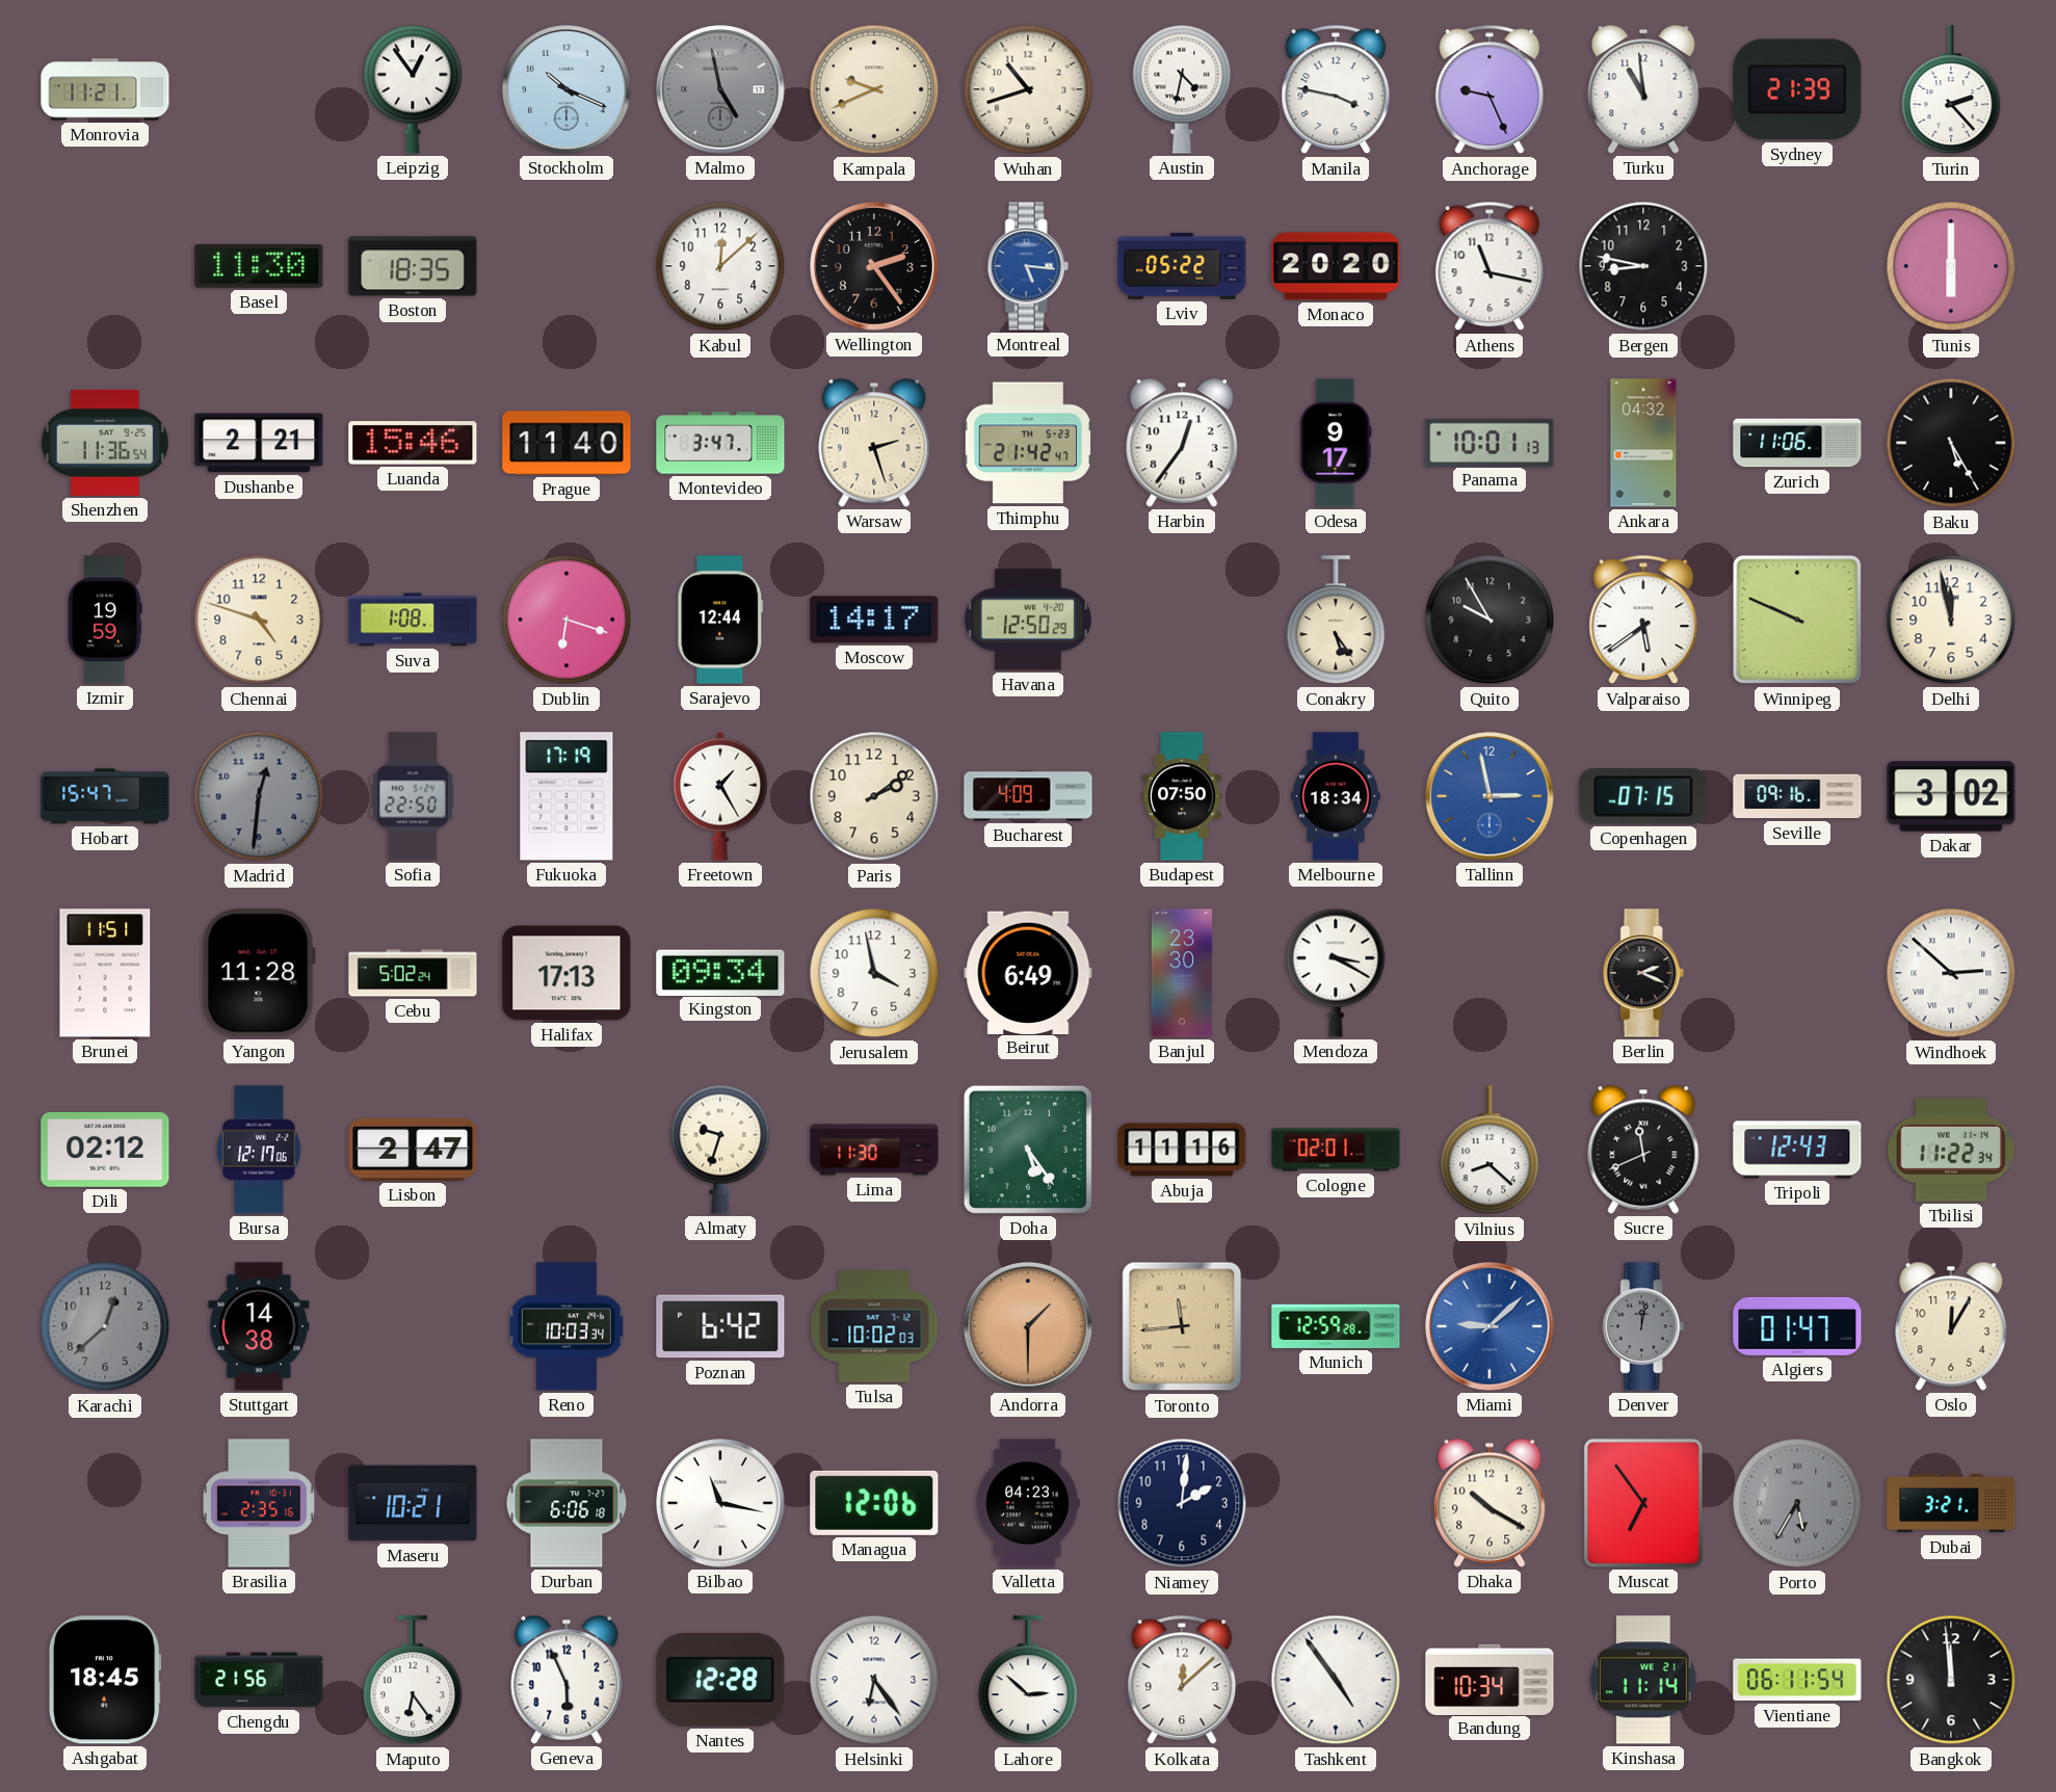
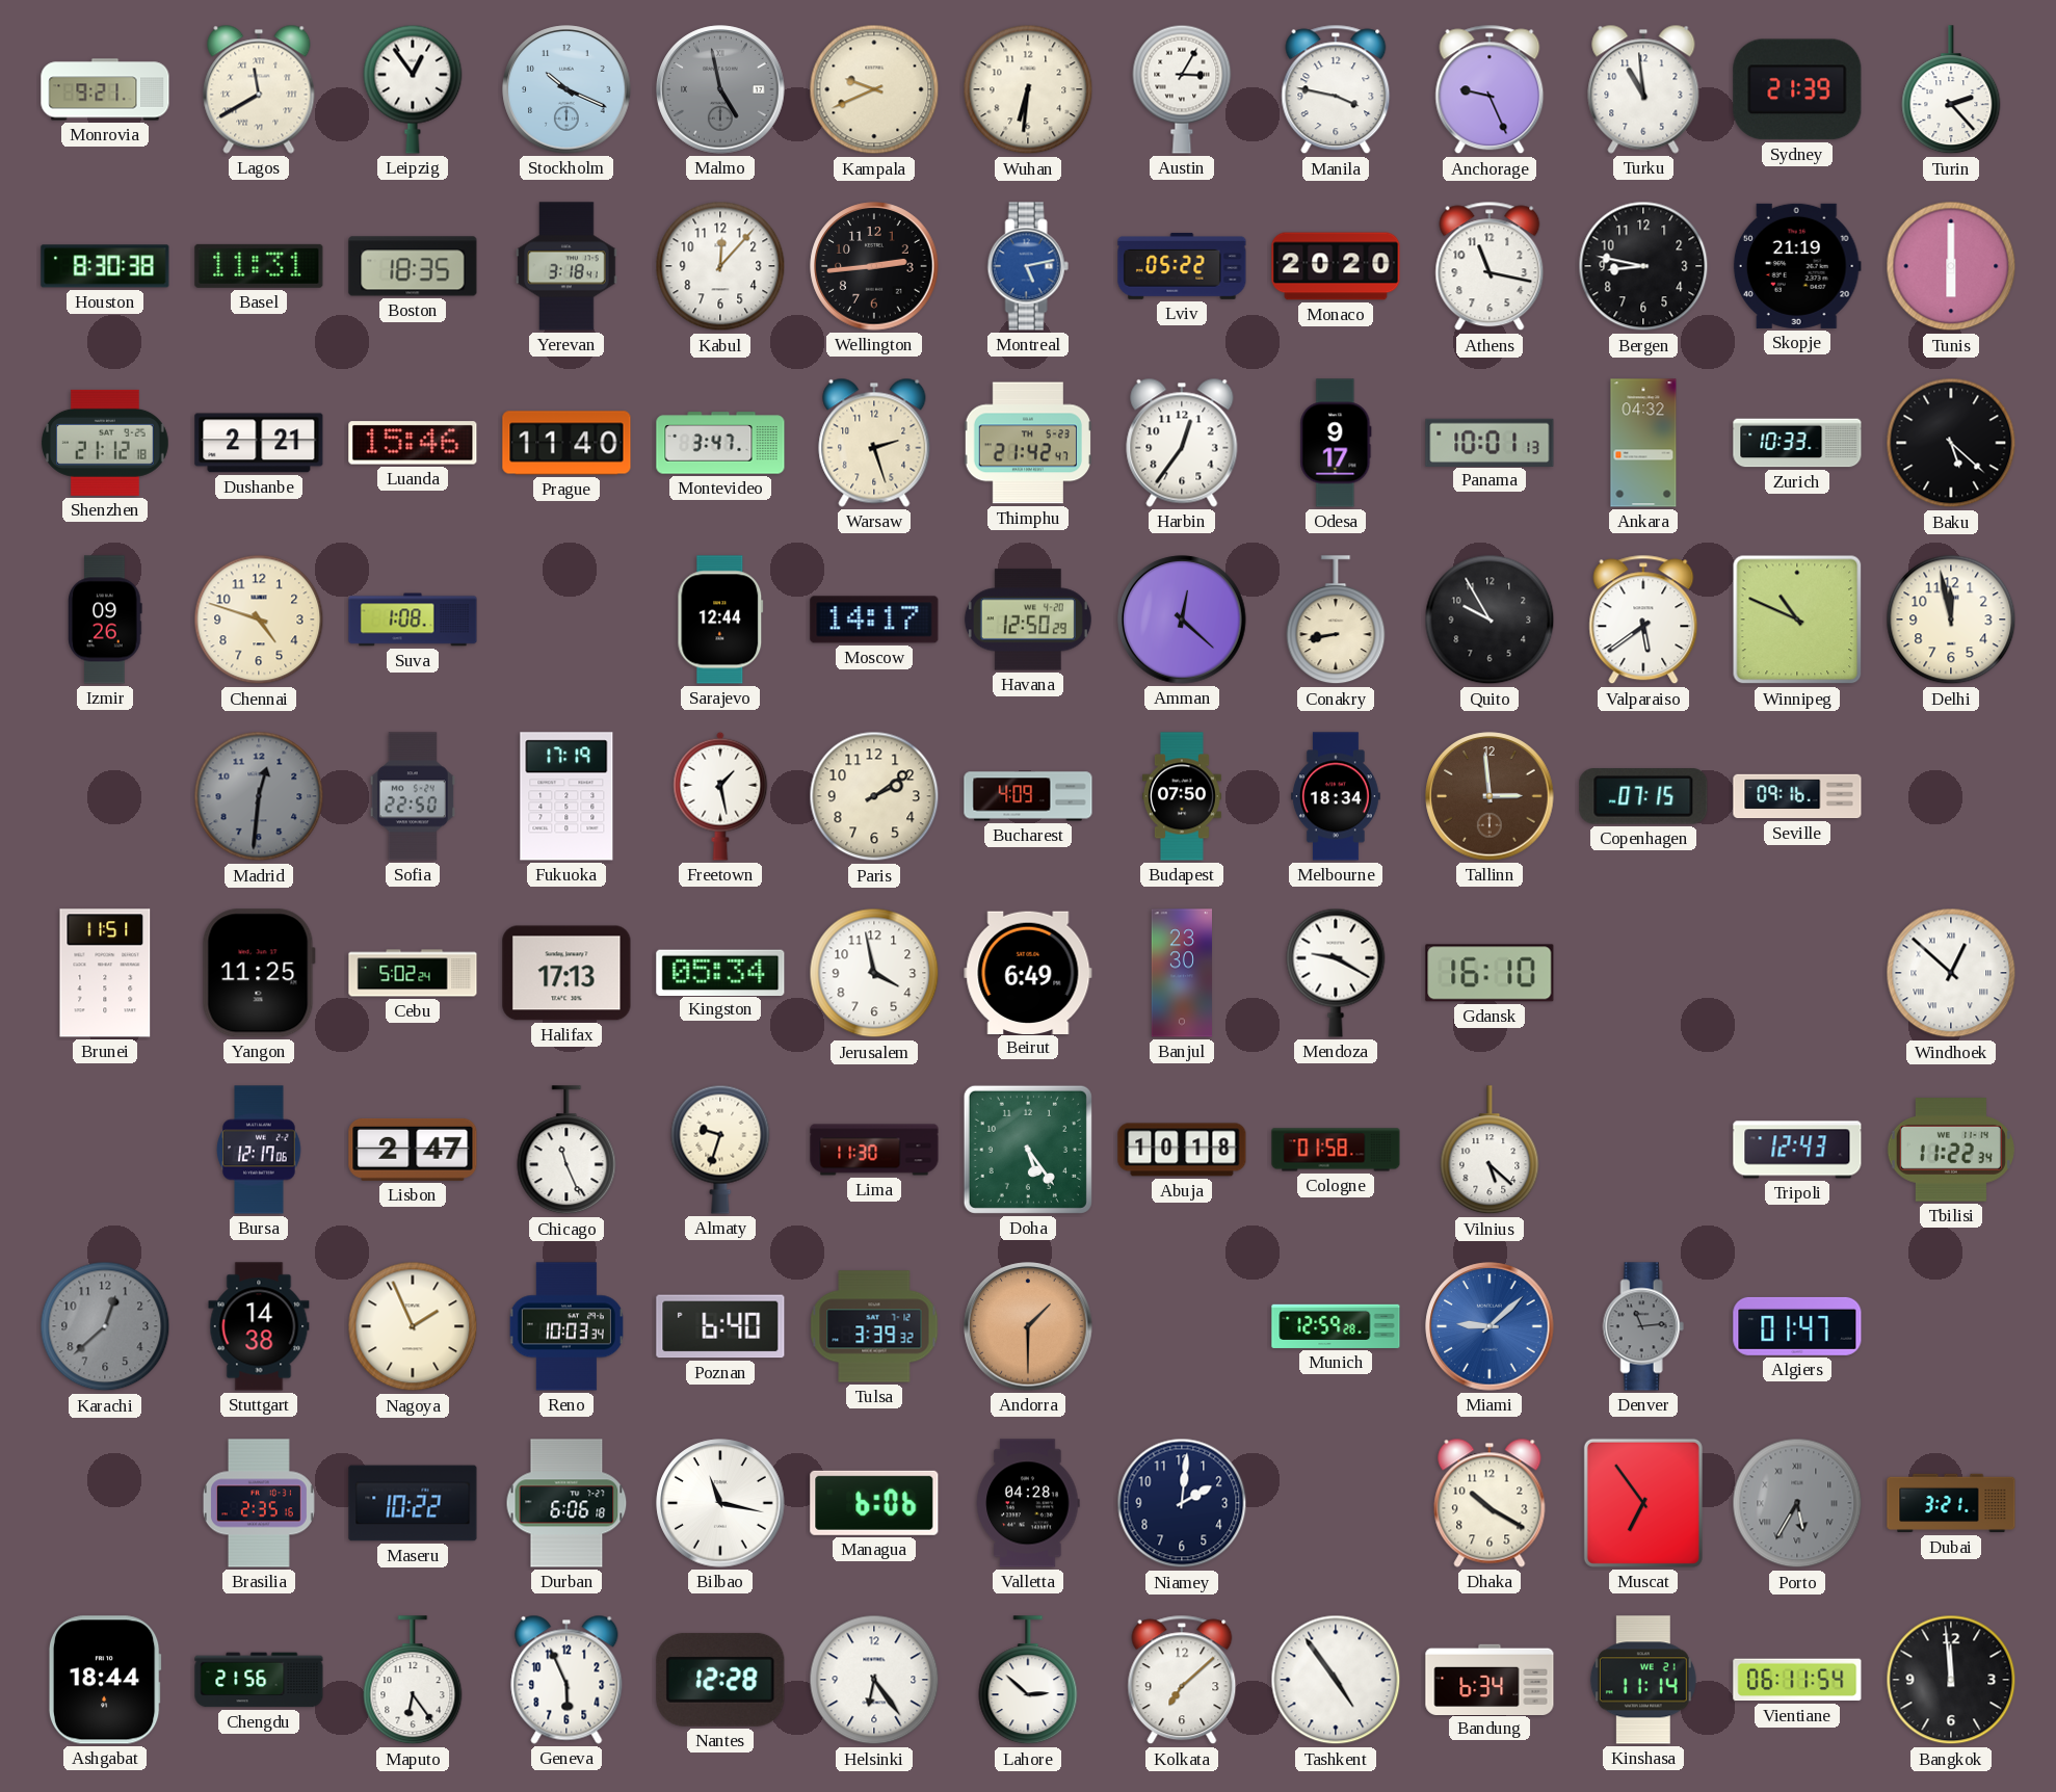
Monrovia: 11:21 -> 9:21 (105, 89)
Lagos: none -> 11:40 (259, 89)
Wuhan: 10:42 -> 6:31 (1028, 89)
Austin: 4:32 -> 3:05 (1182, 89)
Houston: none -> 8:30 (105, 266)
Basel: 11:30 -> 11:31 (259, 266)
Yerevan: none -> 3:18 (566, 266)
Kabul: 12:08 -> 12:07 (720, 266)
Wellington: 2:24 -> 2:44 (874, 266)
Montreal: 5:16 -> 5:13 (1028, 266)
Skopje: none -> 21:19 (1797, 266)
Shenzhen: 11:36 -> 21:12 (105, 443)
Zurich: 11:06 -> 10:33 (1797, 443)
Baku: 5:25 -> 5:22 (1951, 443)
Izmir: 19:59 -> 09:26 (105, 620)
Dublin: 6:18 -> none (566, 620)
Amman: none -> 12:22 (1182, 620)
Conakry: 5:24 -> 8:43 (1336, 621)
Winnipeg: 9:49 -> 10:49 (1797, 620)
Hobart: 15:47 -> none (105, 796)
Freetown: 1:25 -> 1:28 (720, 796)
Tallinn: 2:58 -> 2:59 (1490, 796)
Tallinn dial: blue -> brown (1490, 796)
Dakar: 3:02 -> none (1951, 796)
Yangon: 11:28 -> 11:25 (259, 973)
Kingston: 09:34 -> 05:34 (720, 972)
Mendoza: 3:20 -> 9:20 (1336, 973)
Gdansk: none -> 16:10 (1490, 973)
Berlin: 2:19 -> none (1643, 973)
Windhoek: 2:52 -> 12:52 (1951, 973)
Dili: 02:12 -> none (105, 1150)
Chicago: none -> 11:26 (566, 1151)
Abuja: 11:16 -> 10:18 (1182, 1150)
Cologne: 02:01 -> 01:58 (1336, 1150)
Vilnius: 8:22 -> 5:22 (1490, 1151)
Sucre: 11:41 -> none (1643, 1150)
Nagoya: none -> 1:56 (413, 1326)
Poznan: 6:42 -> 6:40 (720, 1326)
Tulsa: 10:02 -> 3:39 (874, 1326)
Toronto: 11:44 -> none (1182, 1326)
Denver: 12:02 -> 11:14 (1643, 1326)
Oslo: 12:05 -> none (1951, 1326)
Maseru: 10:21 -> 10:22 (413, 1503)
Managua: 12:06 -> 6:06 (874, 1503)
Valletta: 04:23 -> 04:28 (1028, 1503)
Ashgabat: 18:45 -> 18:44 (105, 1680)
Kolkata: 12:08 -> 7:08 (1182, 1680)
Bandung: 10:34 -> 6:34 (1490, 1679)
